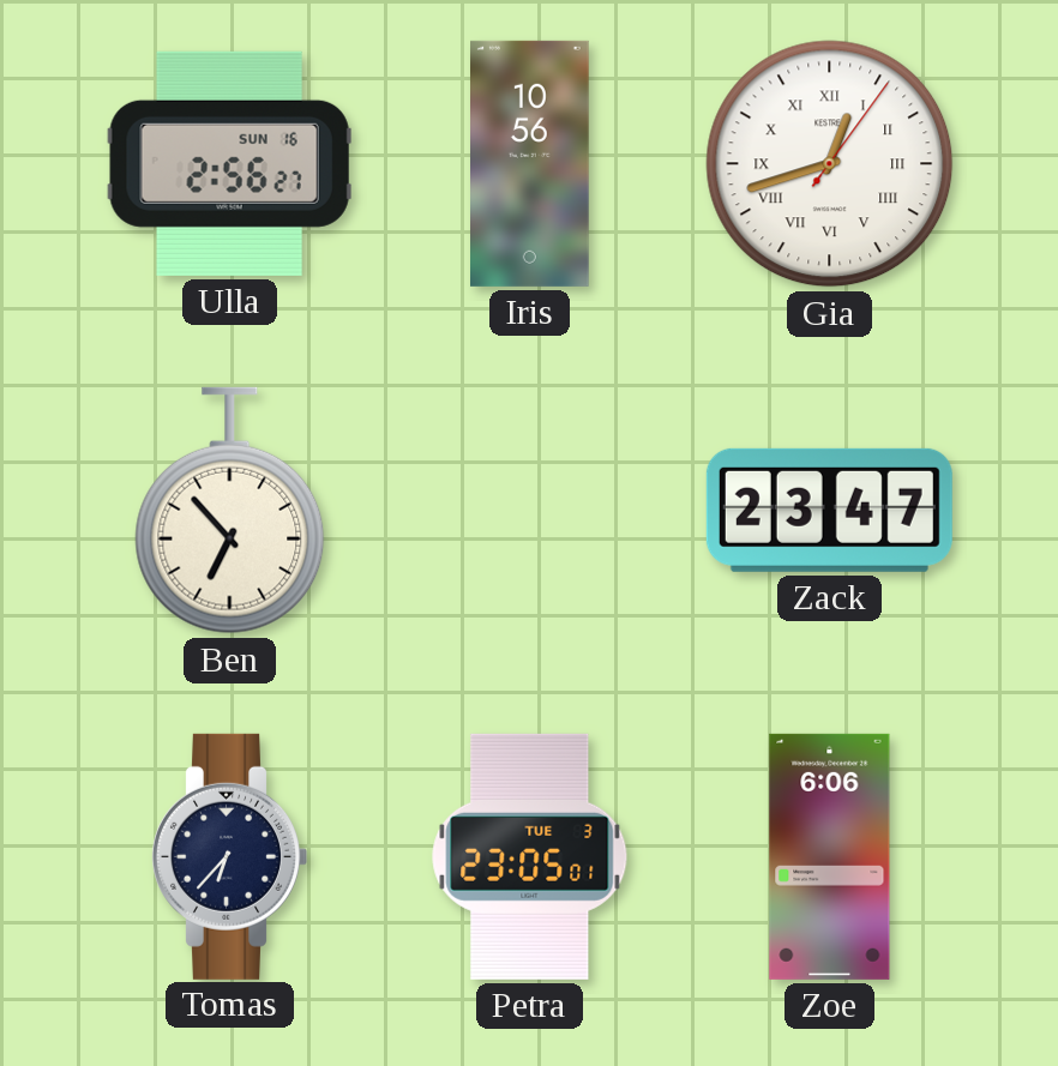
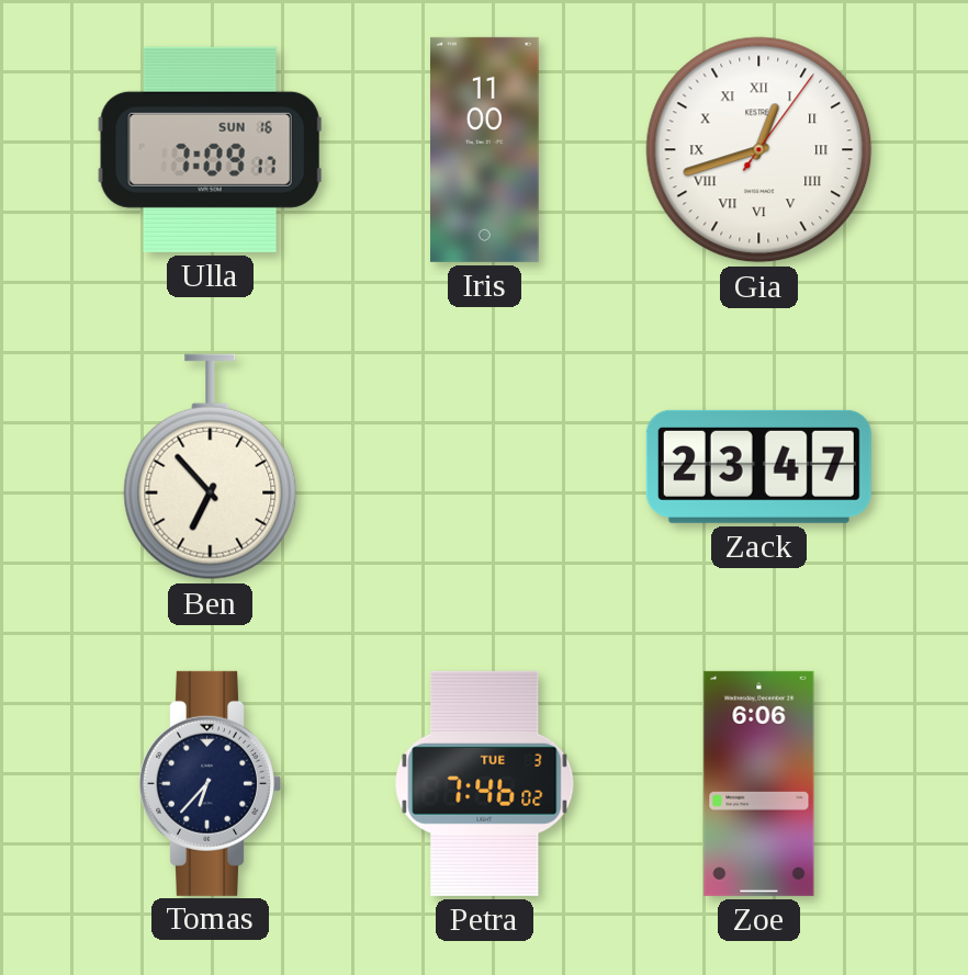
Ulla: 2:56 -> 7:09 (210, 149)
Iris: 10:56 -> 11:00 (485, 149)
Petra: 23:05 -> 7:46 (485, 783)
